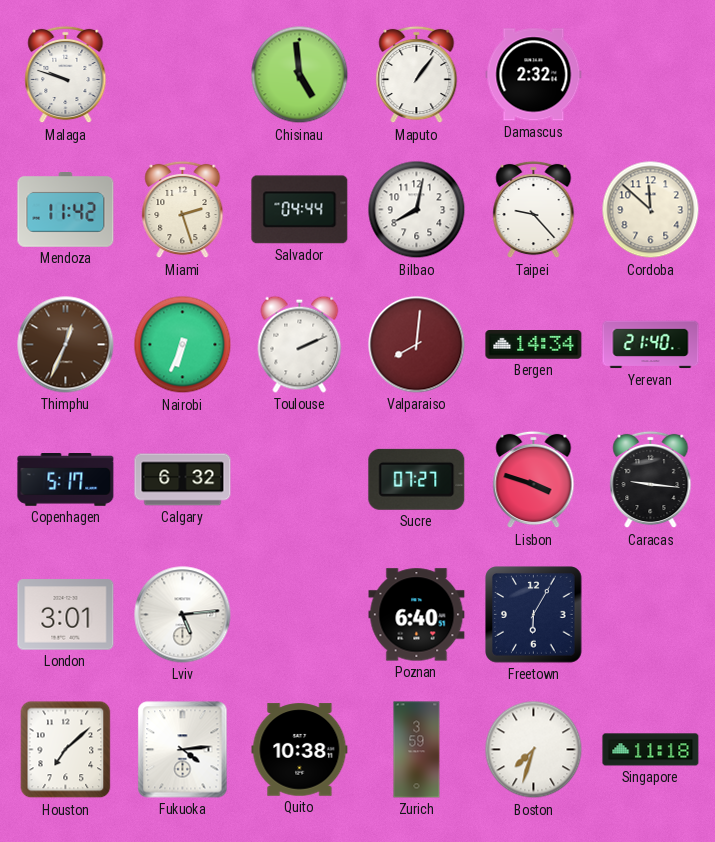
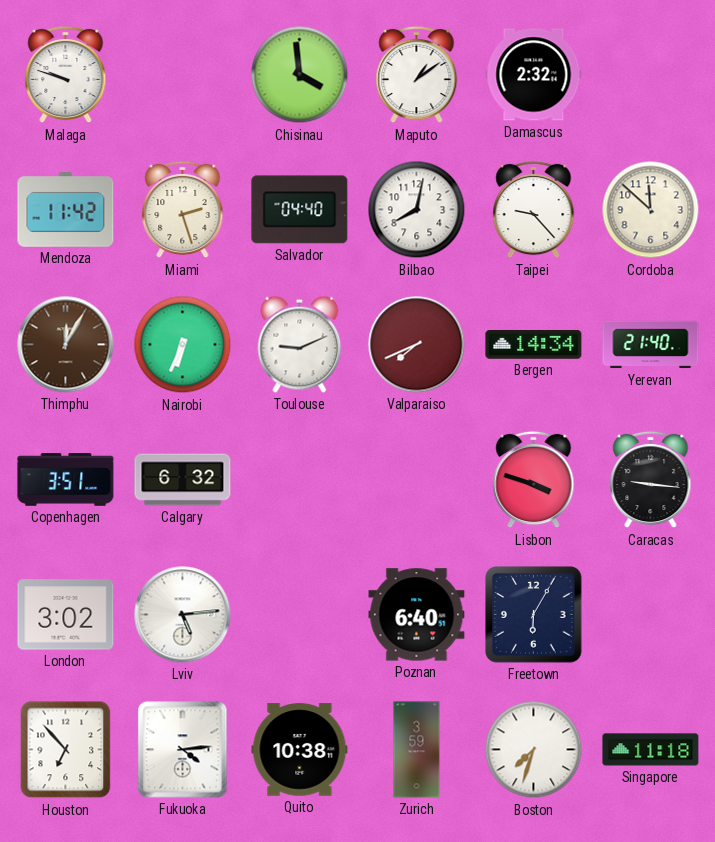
Chisinau: 4:59 -> 3:59 (300, 75)
Maputo: 1:06 -> 1:09 (417, 75)
Salvador: 04:44 -> 04:40 (300, 210)
Thimphu: 12:34 -> 12:05 (66, 345)
Toulouse: 2:11 -> 9:11 (300, 344)
Valparaiso: 8:01 -> 7:41 (417, 345)
Copenhagen: 5:17 -> 3:51 (66, 480)
Sucre: 07:27 -> none (417, 479)
London: 3:01 -> 3:02 (66, 615)
Houston: 7:08 -> 6:53 (66, 750)
